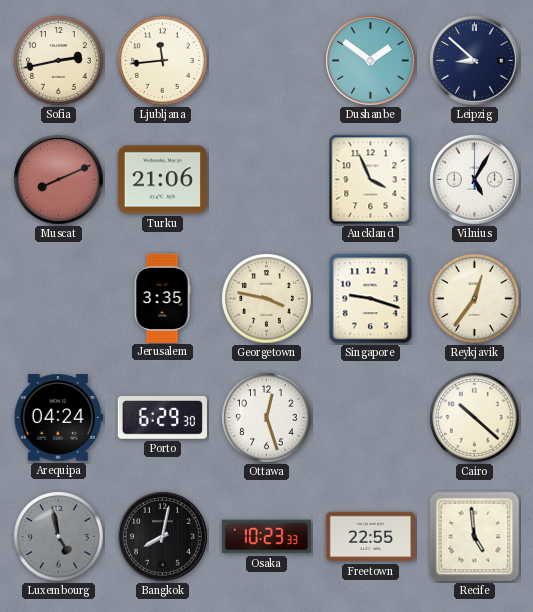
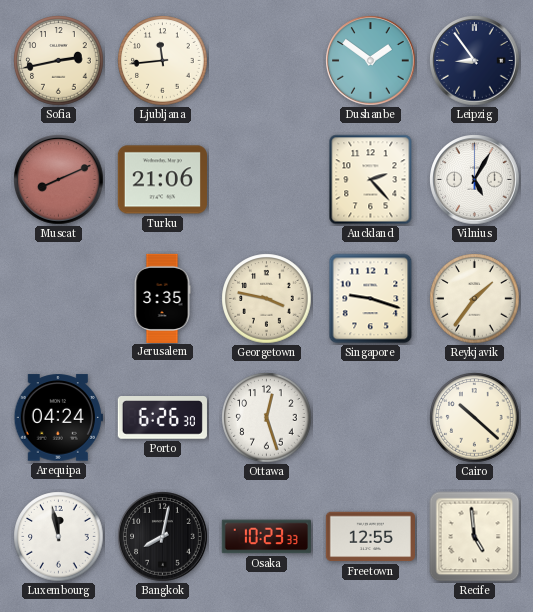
Leipzig: 8:52 -> 8:54 (475, 61)
Auckland: 3:56 -> 2:23 (371, 180)
Reykjavik: 12:36 -> 1:36 (475, 299)
Porto: 6:29 -> 6:26 (162, 418)
Luxembourg: 4:58 -> 11:58 (59, 537)
Luxembourg dial: grey -> white (59, 537)
Freetown: 22:55 -> 12:55 (370, 537)
